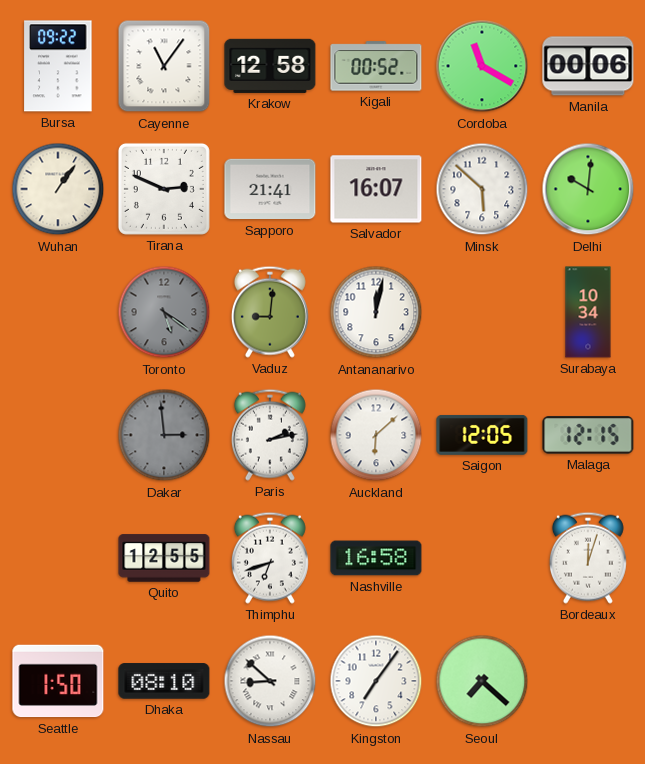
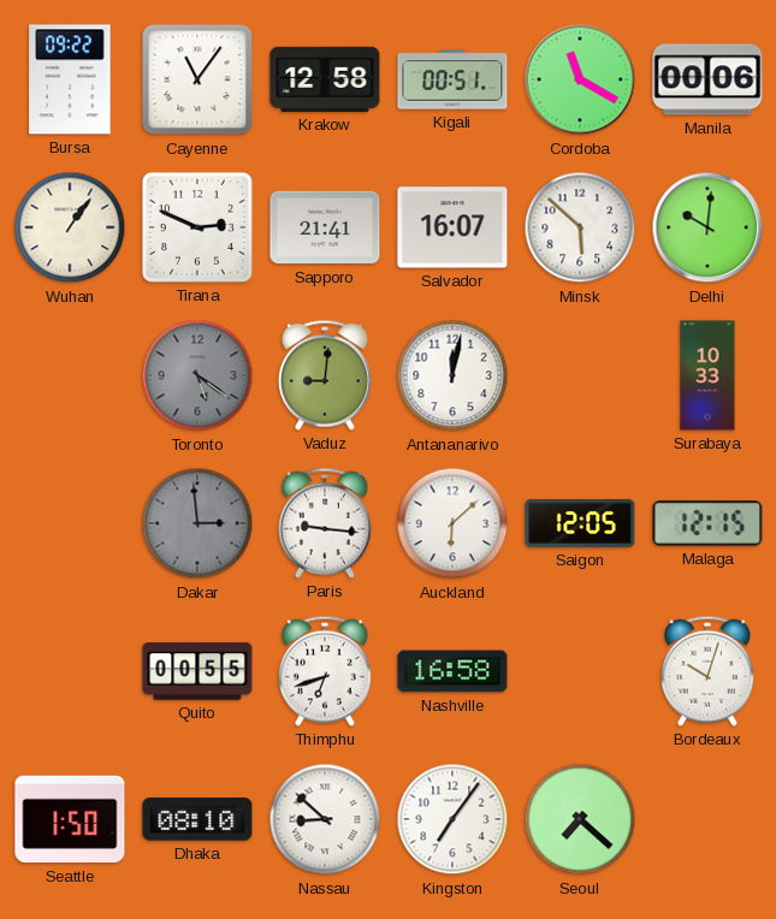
Kigali: 00:52 -> 00:51 (452, 79)
Surabaya: 10:34 -> 10:33 (707, 375)
Paris: 2:13 -> 9:16 (325, 523)
Quito: 12:55 -> 00:55 (197, 671)
Bordeaux: 12:03 -> 10:03 (707, 671)
